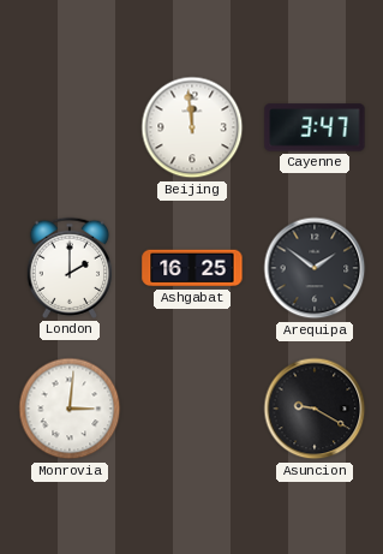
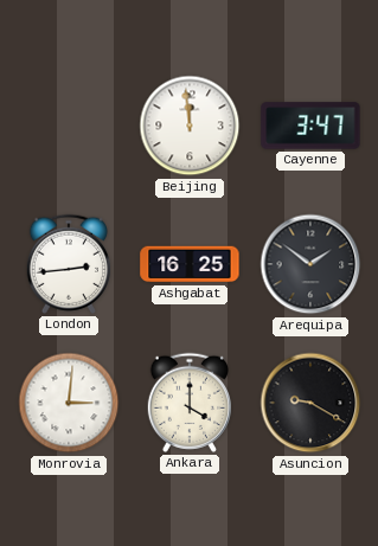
London: 2:00 -> 2:44 (68, 264)
Ankara: none -> 4:00 (188, 403)
